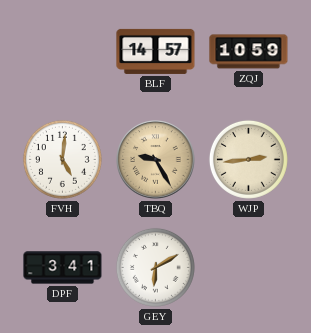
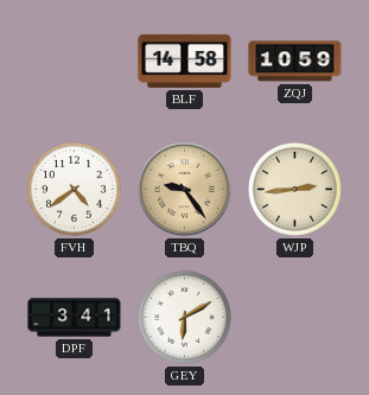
BLF: 14:57 -> 14:58 (185, 60)
FVH: 5:01 -> 4:39 (74, 189)
TBQ: 9:25 -> 9:24 (185, 190)
